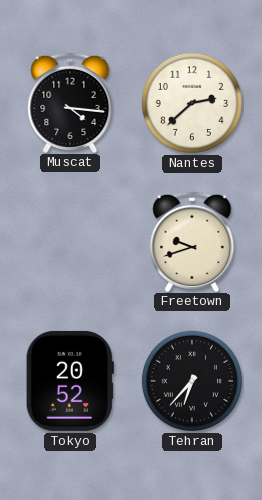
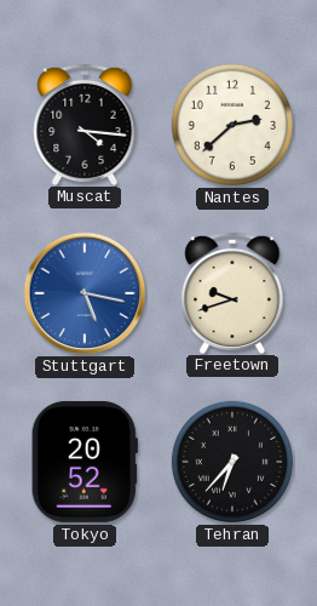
Stuttgart: none -> 5:17 (85, 293)
